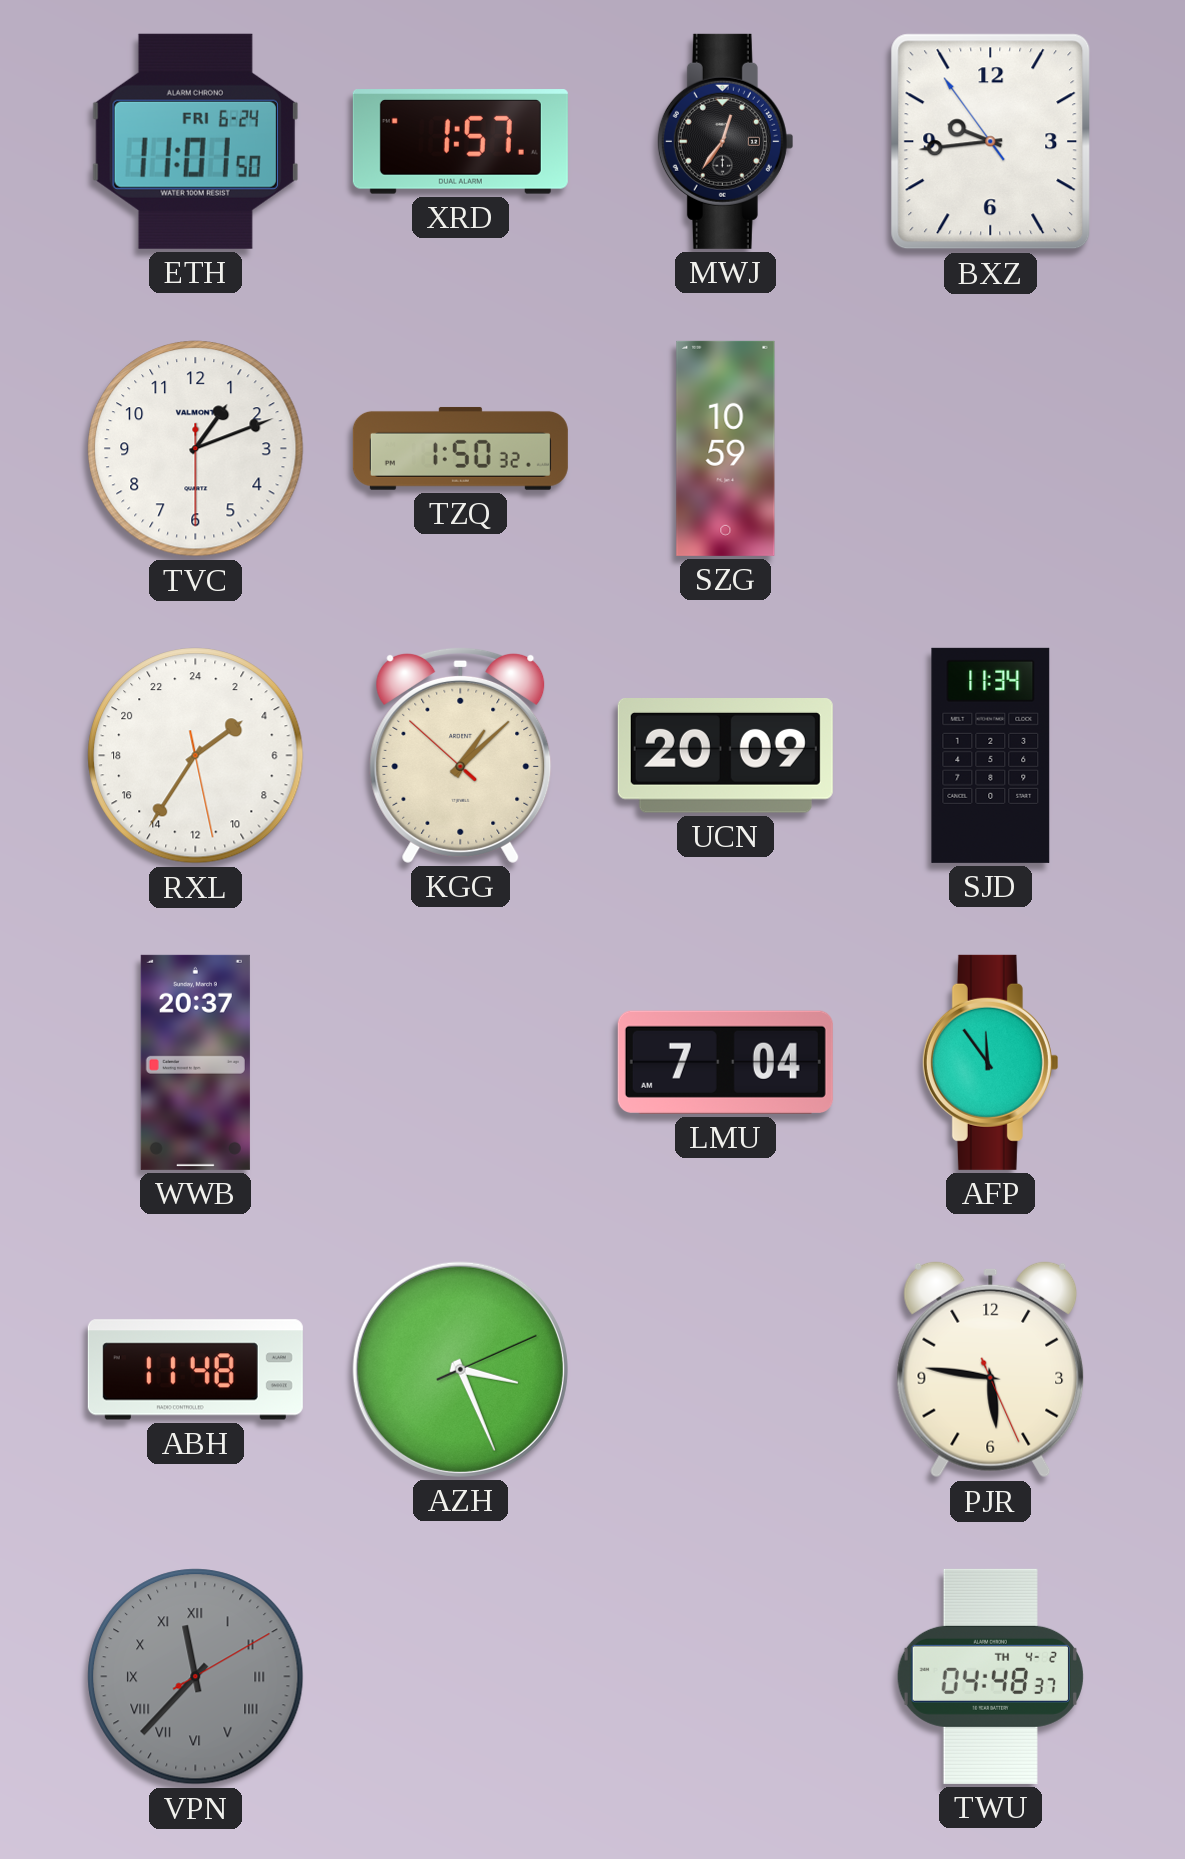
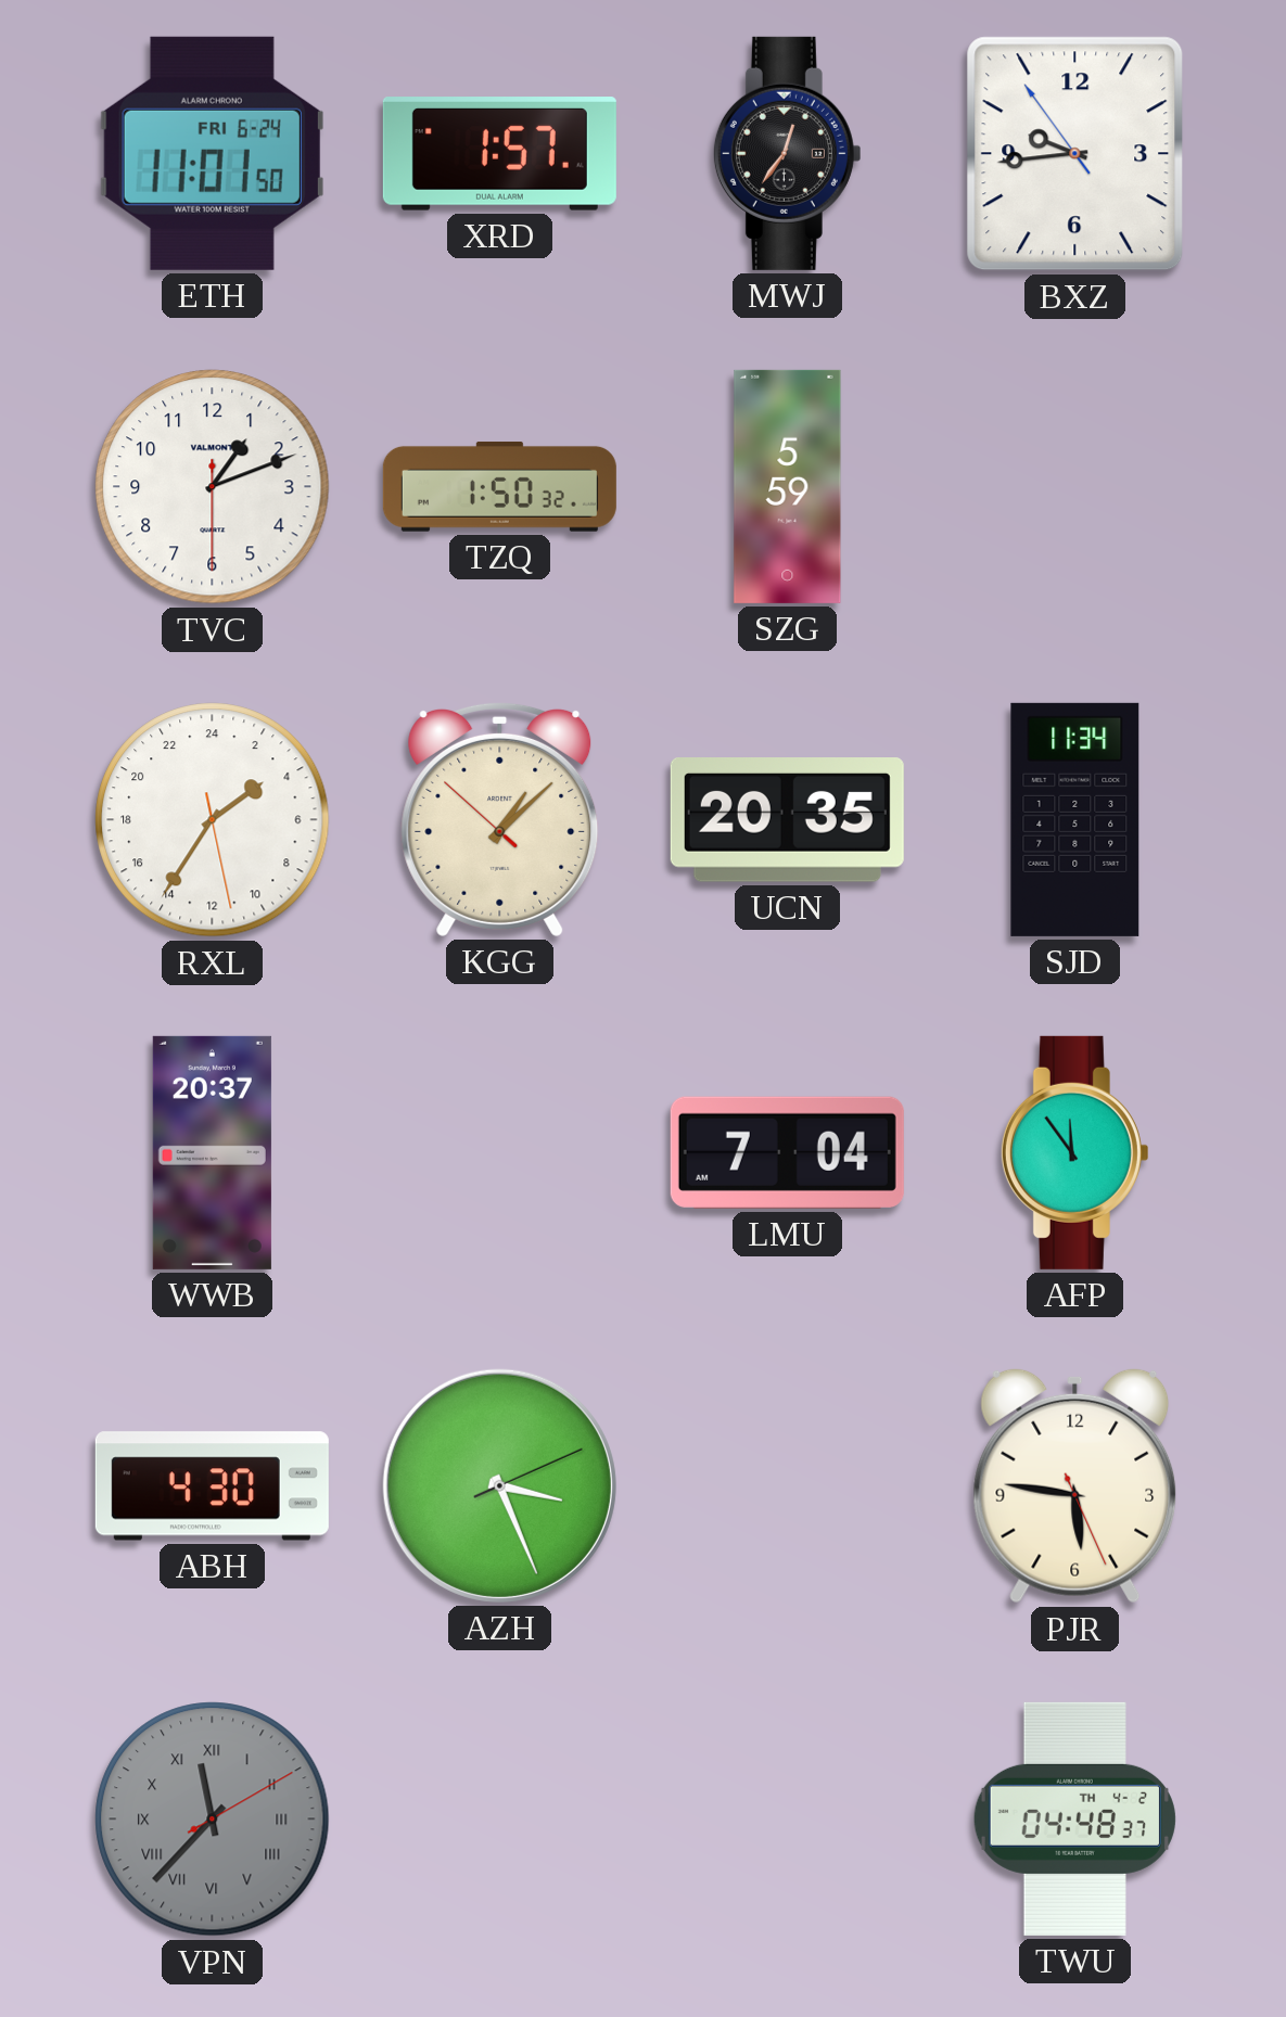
SZG: 10:59 -> 5:59 (788, 486)
UCN: 20:09 -> 20:35 (787, 820)
ABH: 11:48 -> 4:30 (212, 1486)
